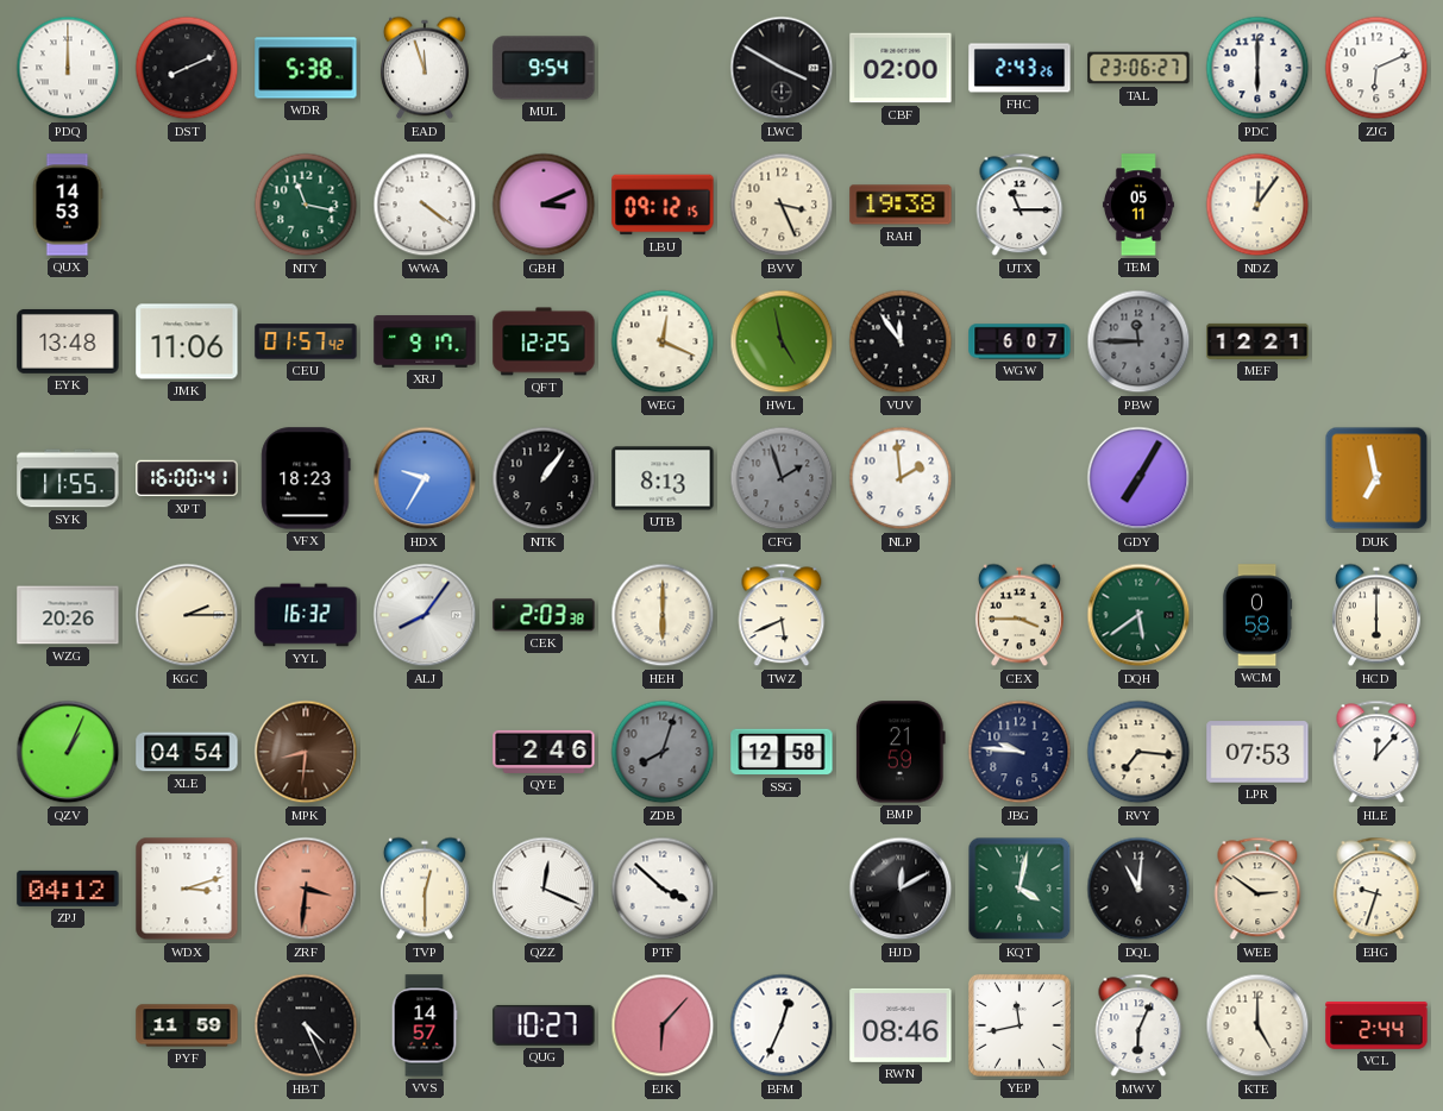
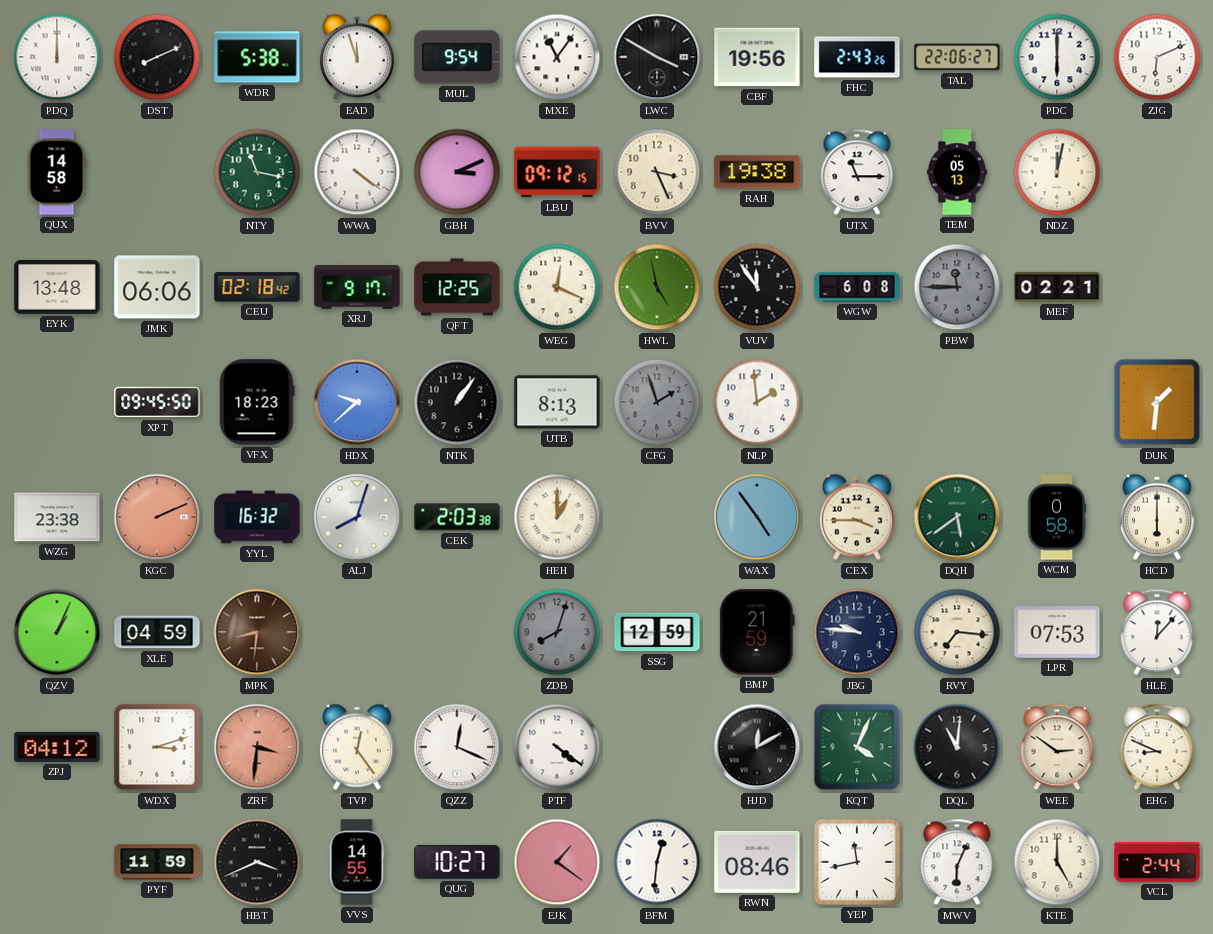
MXE: none -> 11:06 (557, 57)
CBF: 02:00 -> 19:56 (757, 57)
TAL: 23:06 -> 22:06 (957, 57)
QUX: 14:53 -> 14:58 (57, 172)
TEM: 05:11 -> 05:13 (957, 172)
NDZ: 12:06 -> 12:02 (1057, 172)
JMK: 11:06 -> 06:06 (157, 287)
CEU: 01:57 -> 02:18 (257, 287)
WGW: 6:07 -> 6:08 (857, 287)
MEF: 12:21 -> 02:21 (1057, 287)
SYK: 11:55 -> none (68, 478)
XPT: 16:00 -> 09:45 (157, 402)
HDX: 9:35 -> 9:38 (357, 402)
GDY: 7:05 -> none (1138, 478)
DUK: 6:58 -> 1:31 (1157, 402)
WZG: 20:26 -> 23:38 (57, 517)
KGC: 2:15 -> 2:11 (157, 517)
KGC dial: cream -> salmon (157, 517)
ALJ: 8:06 -> 8:03 (357, 517)
HEH: 6:00 -> 1:00 (557, 517)
TWZ: 5:41 -> none (782, 615)
WAX: none -> 4:54 (757, 517)
XLE: 04:54 -> 04:59 (157, 632)
QYE: 2:46 -> none (544, 752)
SSG: 12:58 -> 12:59 (657, 632)
TVP: 12:30 -> 12:24 (357, 747)
PTF: 3:52 -> 4:21 (557, 747)
KQT: 4:02 -> 4:04 (857, 747)
EHG: 9:33 -> 8:49 (1157, 747)
HBT: 4:26 -> 3:41 (257, 862)
VVS: 14:57 -> 14:55 (357, 862)
EJK: 6:07 -> 1:21 (557, 862)
BFM: 12:34 -> 12:31 (657, 862)
